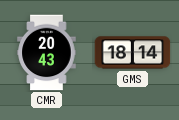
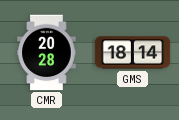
CMR: 20:43 -> 20:28 (47, 53)
